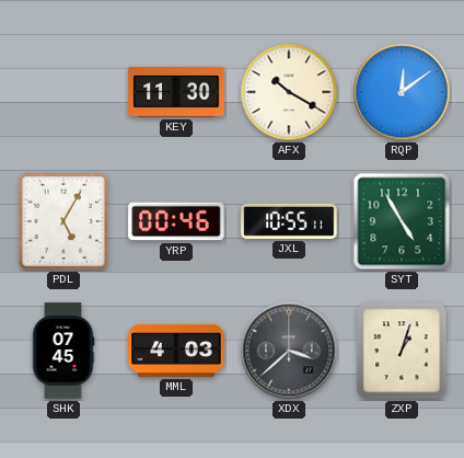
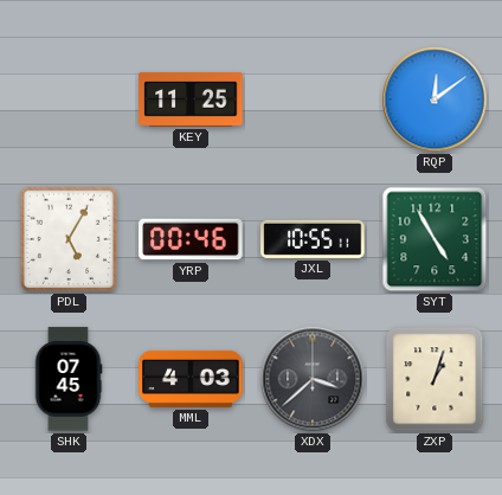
KEY: 11:30 -> 11:25 (191, 99)
AFX: 10:20 -> none (289, 92)
